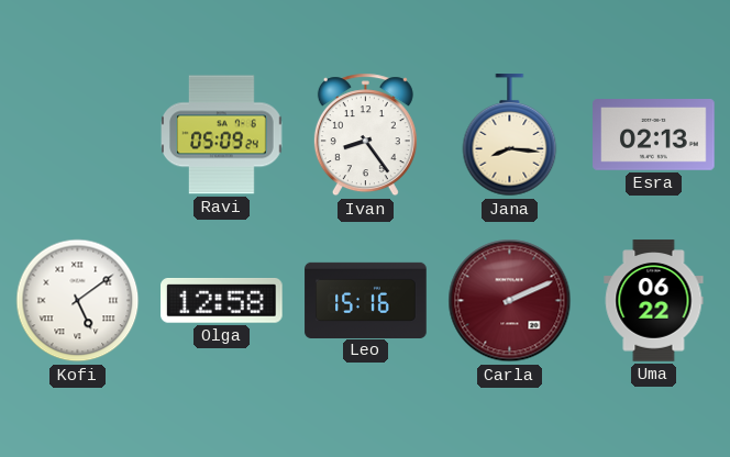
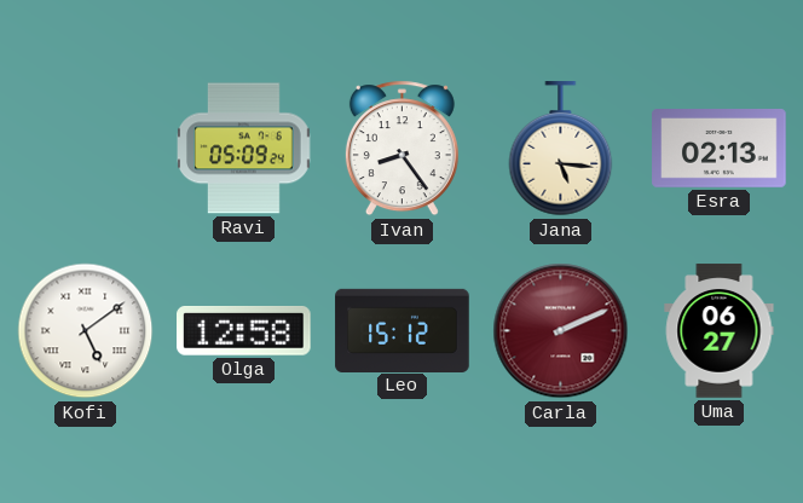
Jana: 8:16 -> 5:16 (561, 149)
Leo: 15:16 -> 15:12 (403, 330)
Uma: 06:22 -> 06:27 (720, 331)
